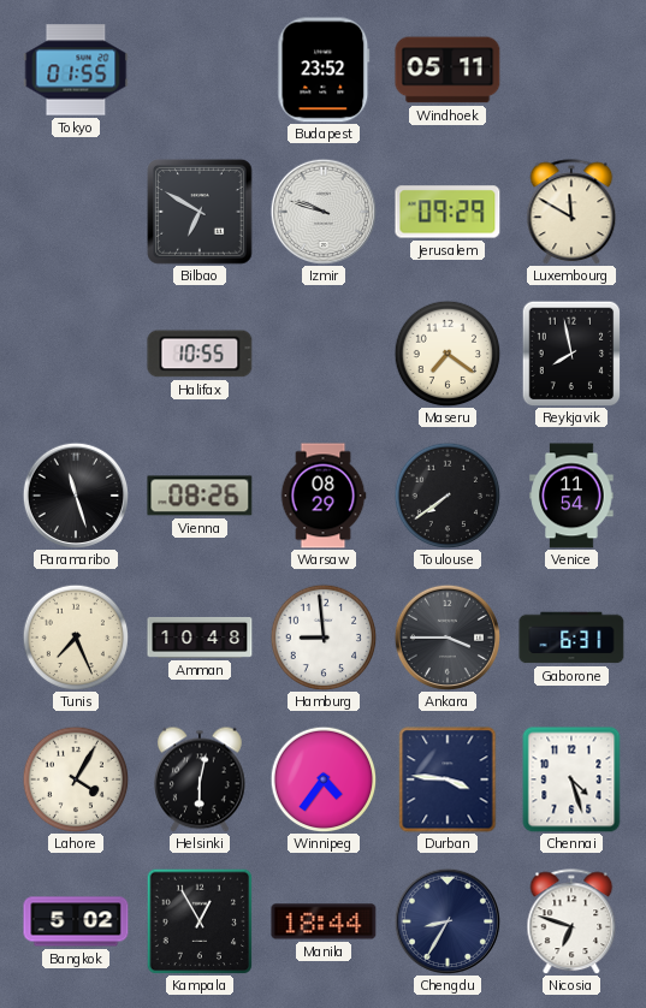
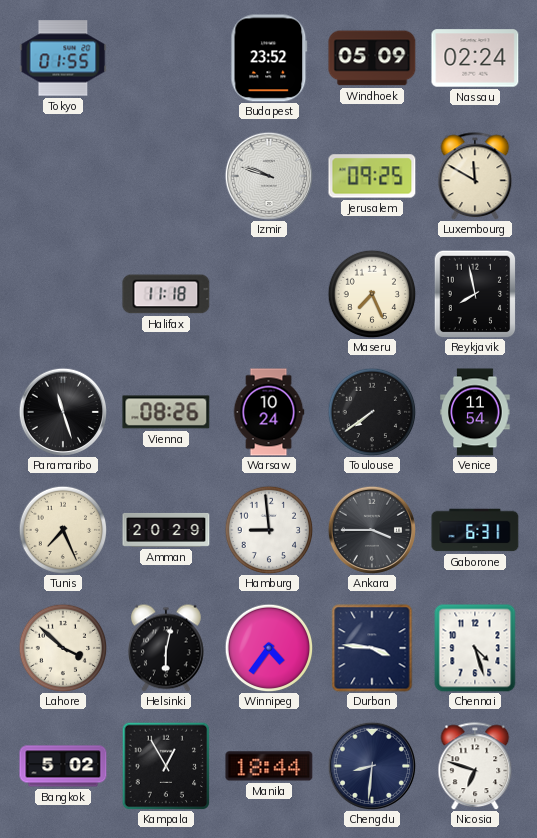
Windhoek: 05:11 -> 05:09 (372, 58)
Nassau: none -> 02:24 (475, 58)
Bilbao: 6:50 -> none (200, 212)
Jerusalem: 09:29 -> 09:25 (372, 176)
Halifax: 10:55 -> 11:18 (166, 294)
Maseru: 7:21 -> 7:26 (372, 294)
Warsaw: 08:29 -> 10:24 (269, 412)
Amman: 10:48 -> 20:29 (166, 530)
Lahore: 4:05 -> 3:52 (63, 648)
Chengdu: 8:35 -> 8:31 (371, 765)
